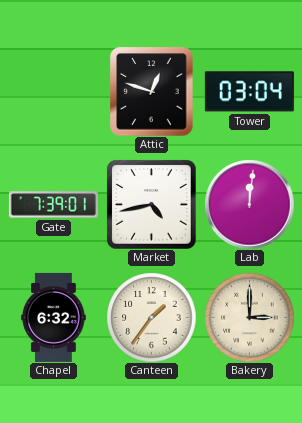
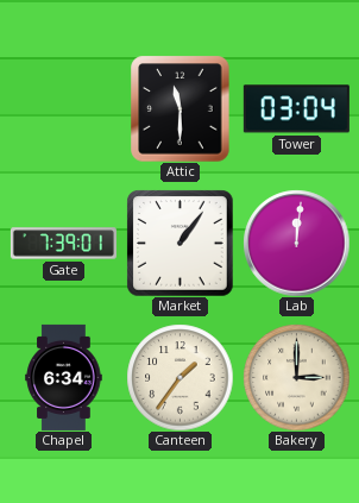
Attic: 12:48 -> 11:30 (181, 108)
Market: 4:43 -> 1:06 (179, 243)
Chapel: 6:32 -> 6:34 (64, 377)
